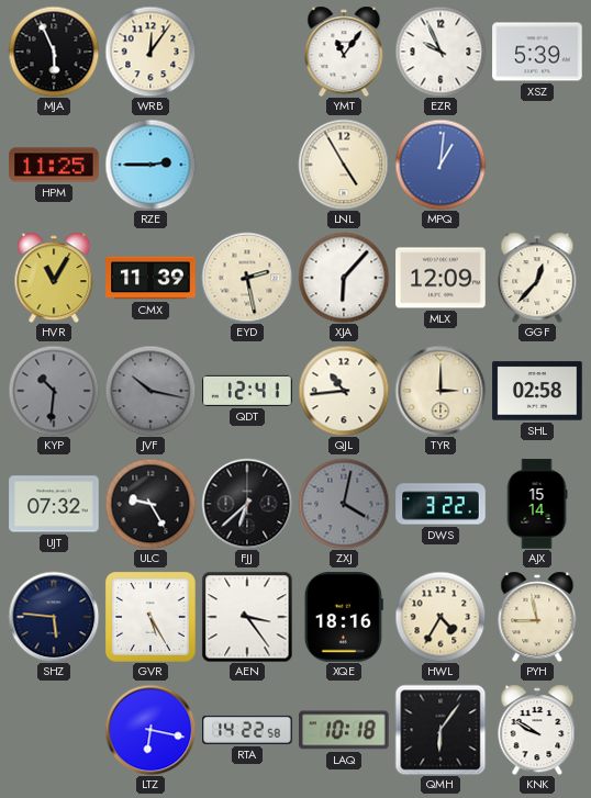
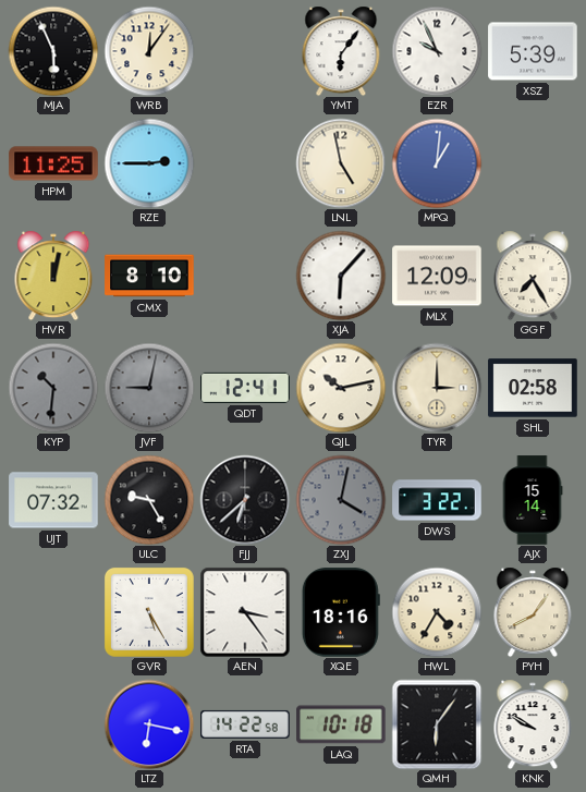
YMT: 11:06 -> 6:06 (341, 51)
LNL: 4:55 -> 4:58 (341, 163)
HVR: 11:05 -> 12:02 (53, 276)
CMX: 11:39 -> 8:10 (149, 276)
EYD: 2:28 -> none (247, 278)
GGF: 12:37 -> 7:25 (533, 276)
JVF: 10:17 -> 9:02 (149, 388)
QJL: 10:44 -> 10:13 (341, 388)
SHZ: 5:46 -> none (54, 617)
PYH: 8:58 -> 8:06 (533, 612)
